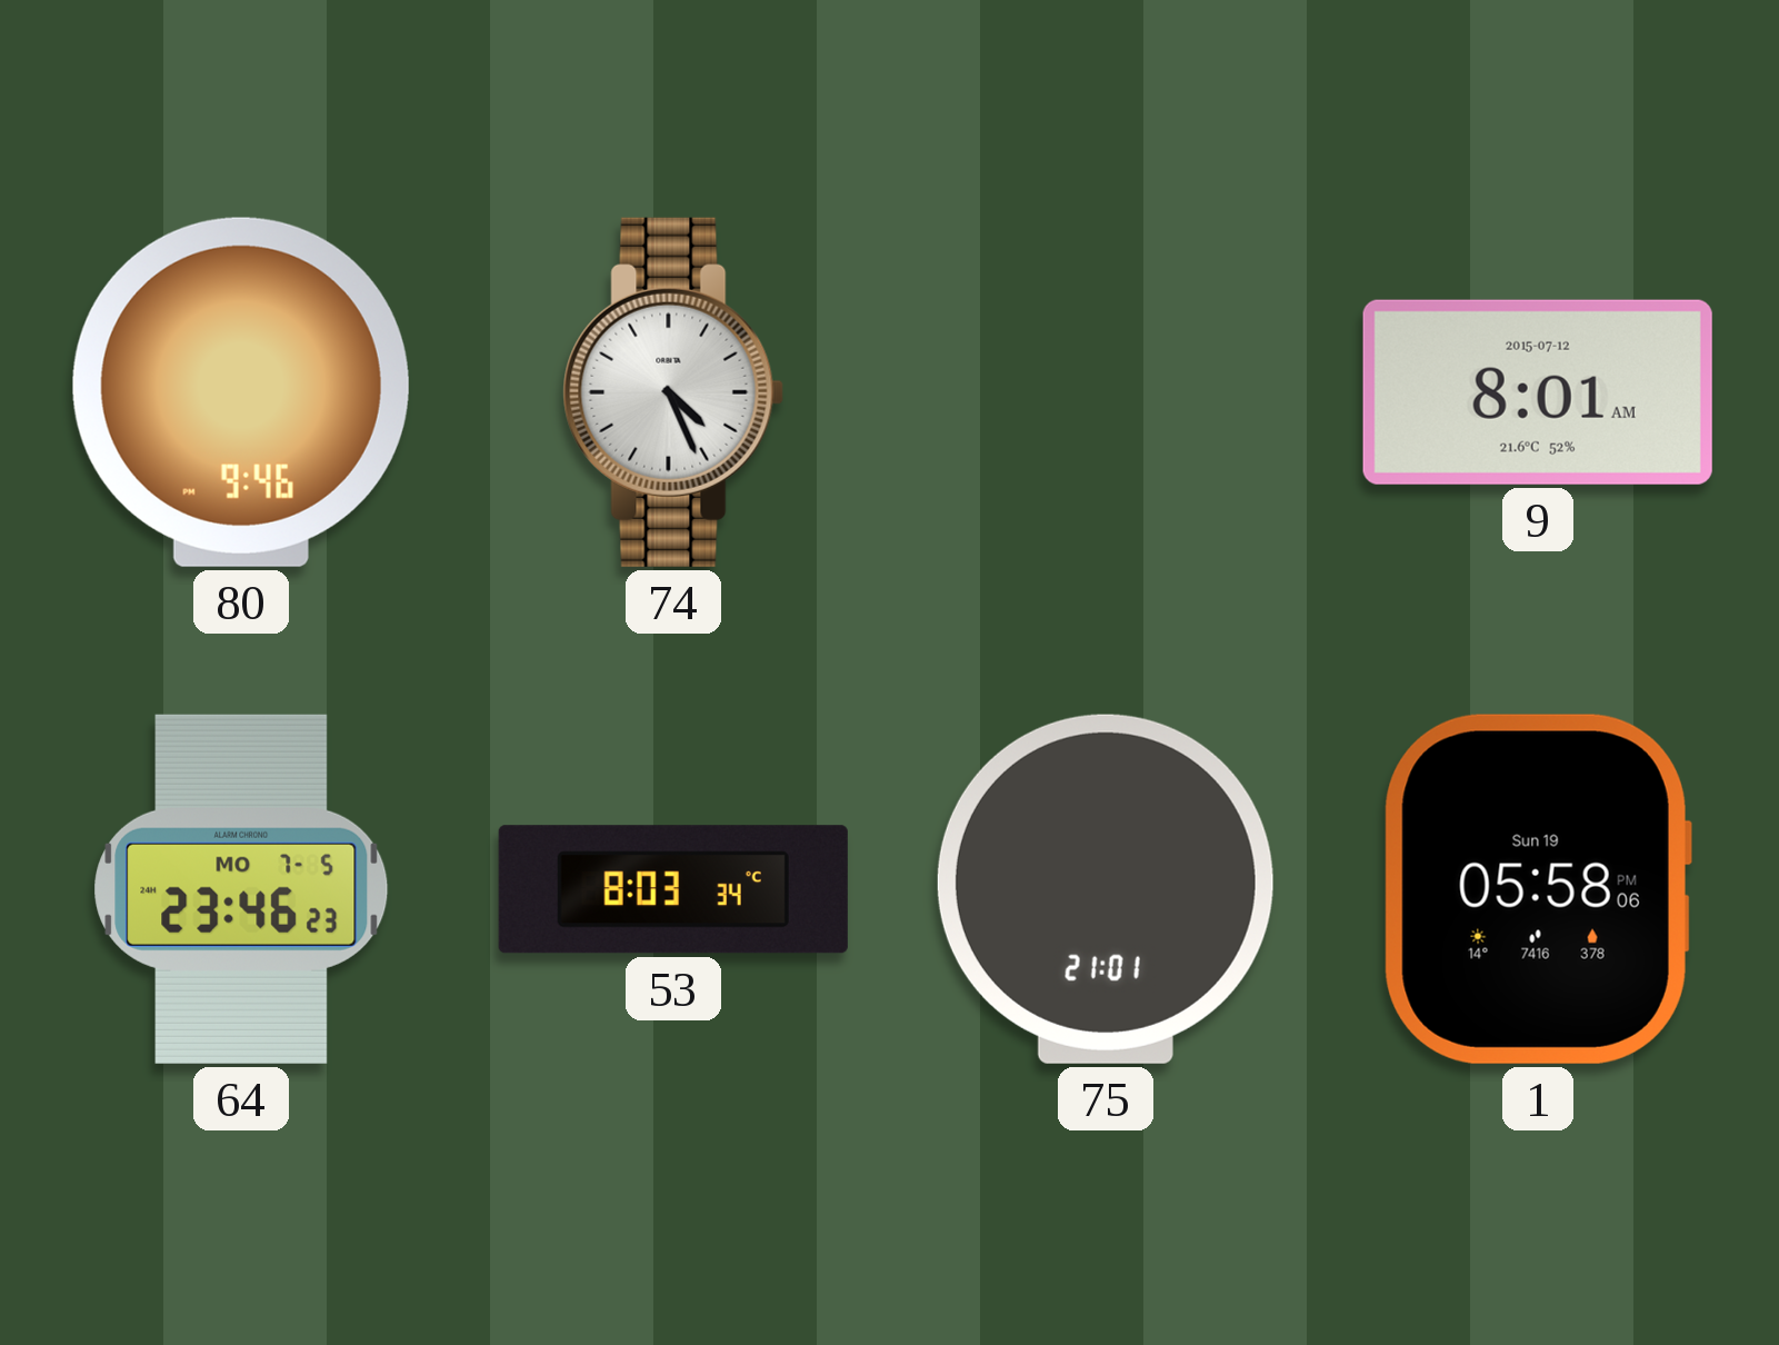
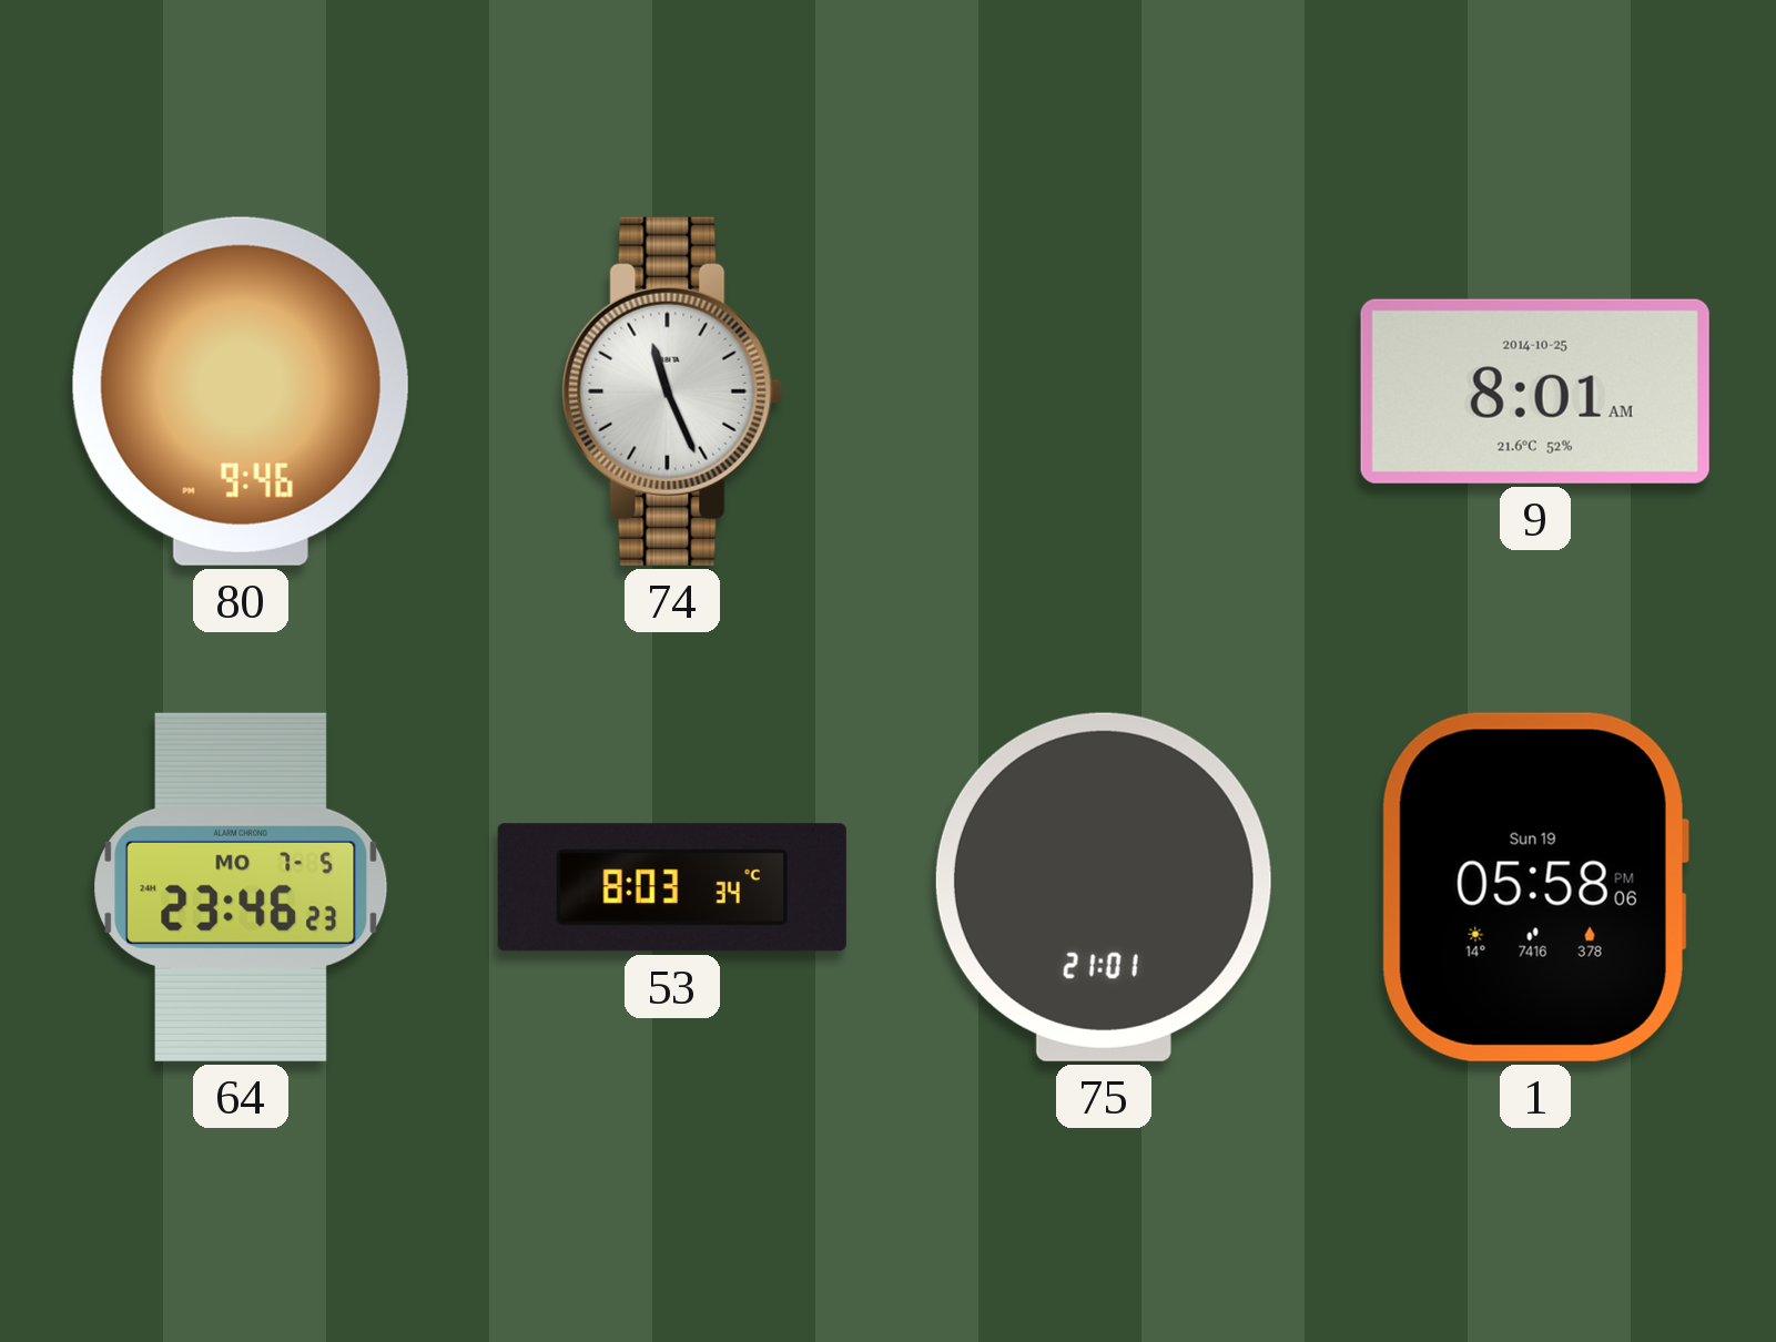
74: 4:26 -> 11:26 (672, 392)
9 date: 2015-07-12 -> 2014-10-25 (1535, 392)
